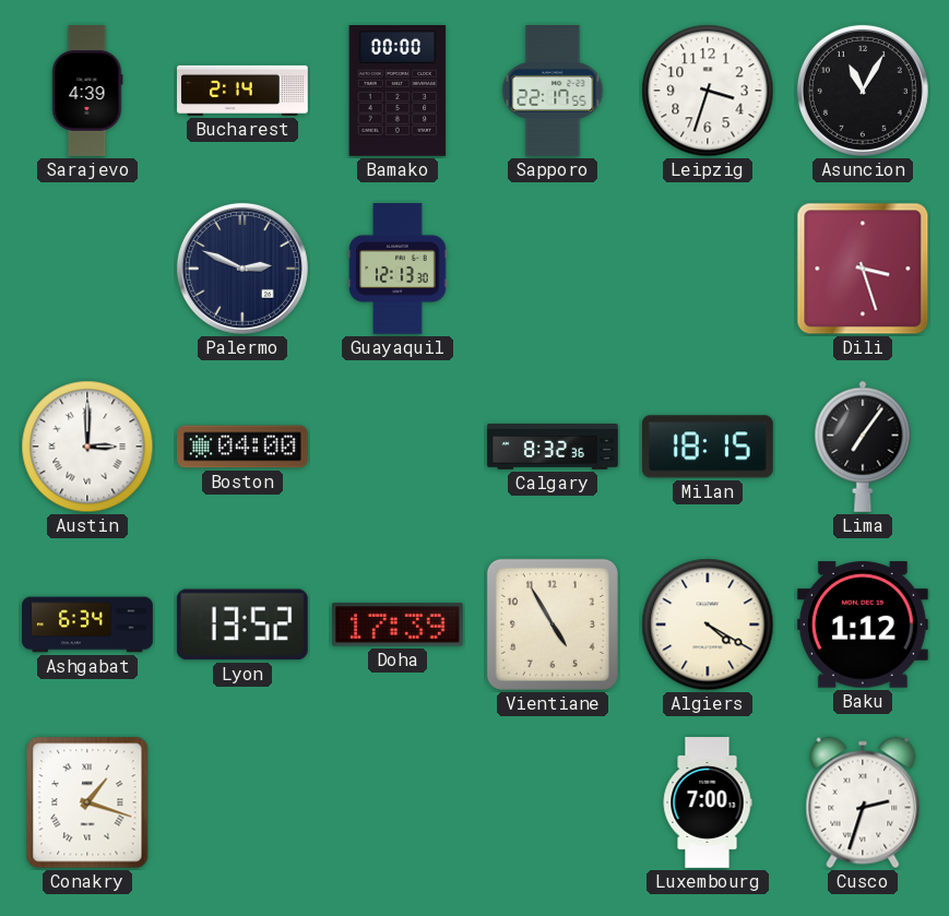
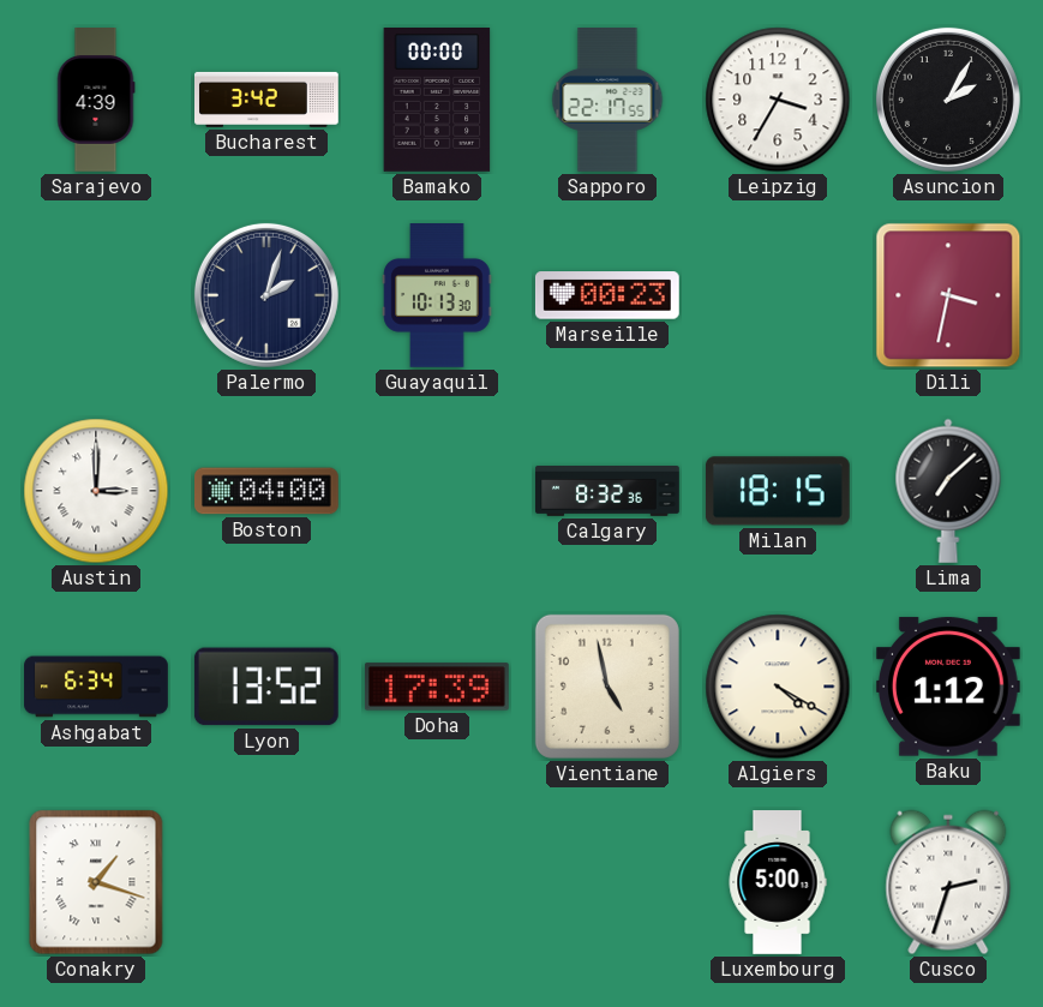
Bucharest: 2:14 -> 3:42 (266, 100)
Leipzig: 3:33 -> 3:35 (778, 100)
Asuncion: 11:05 -> 2:05 (948, 100)
Palermo: 2:49 -> 2:03 (266, 295)
Guayaquil: 12:13 -> 10:13 (437, 296)
Marseille: none -> 00:23 (607, 295)
Dili: 3:27 -> 3:32 (948, 295)
Lima: 7:06 -> 7:08 (948, 491)
Vientiane: 4:55 -> 4:58 (607, 687)
Luxembourg: 7:00 -> 5:00 (778, 882)
